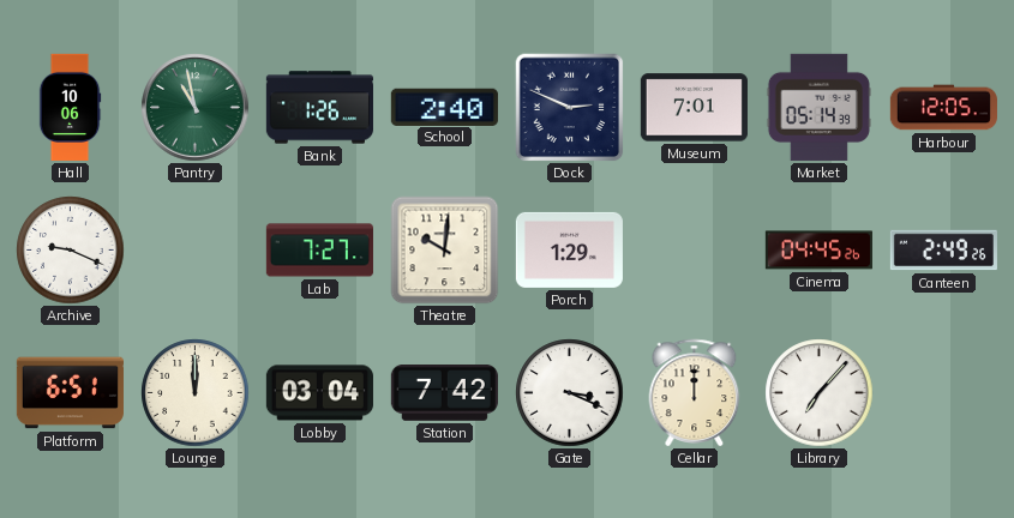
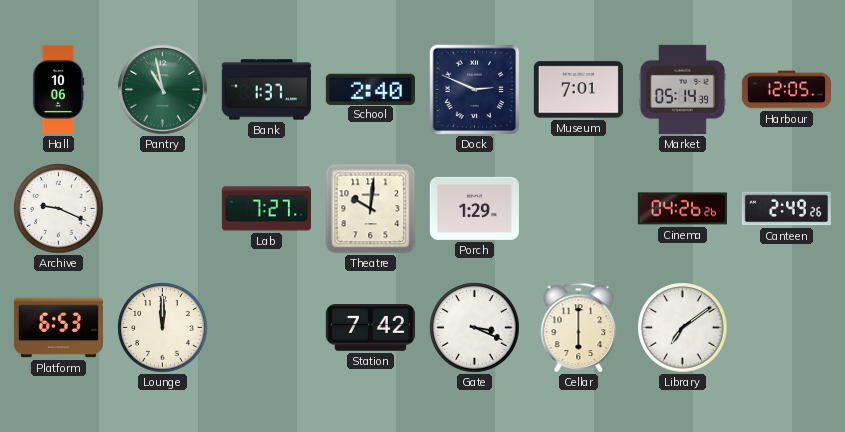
Bank: 1:26 -> 1:37 (266, 90)
Cinema: 04:45 -> 04:26 (682, 209)
Platform: 6:51 -> 6:53 (58, 328)
Lobby: 03:04 -> none (319, 393)
Cellar: 12:00 -> 6:00 (579, 327)
Library: 7:07 -> 7:09 (683, 328)
